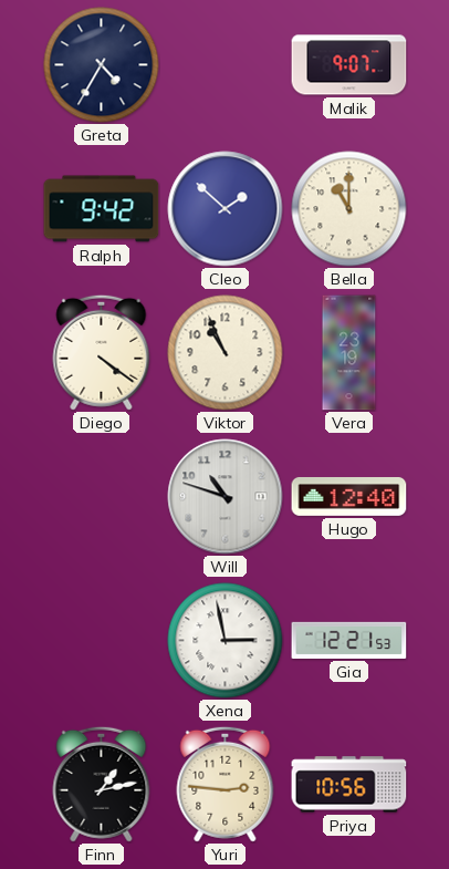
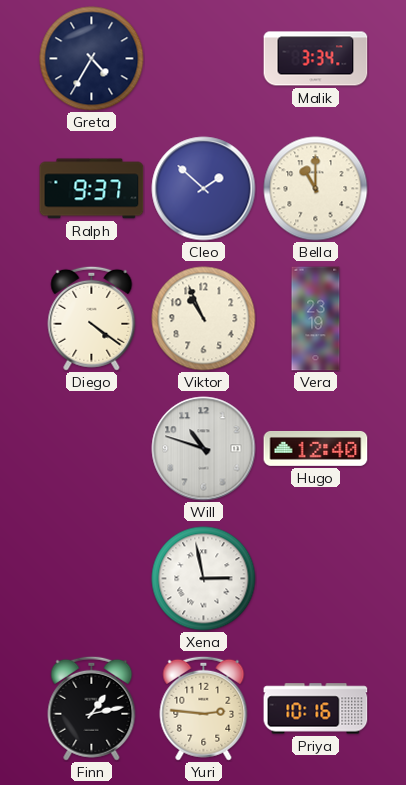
Malik: 9:07 -> 3:34 (316, 59)
Ralph: 9:42 -> 9:37 (92, 189)
Gia: 12:21 -> none (349, 640)
Priya: 10:56 -> 10:16 (316, 709)
